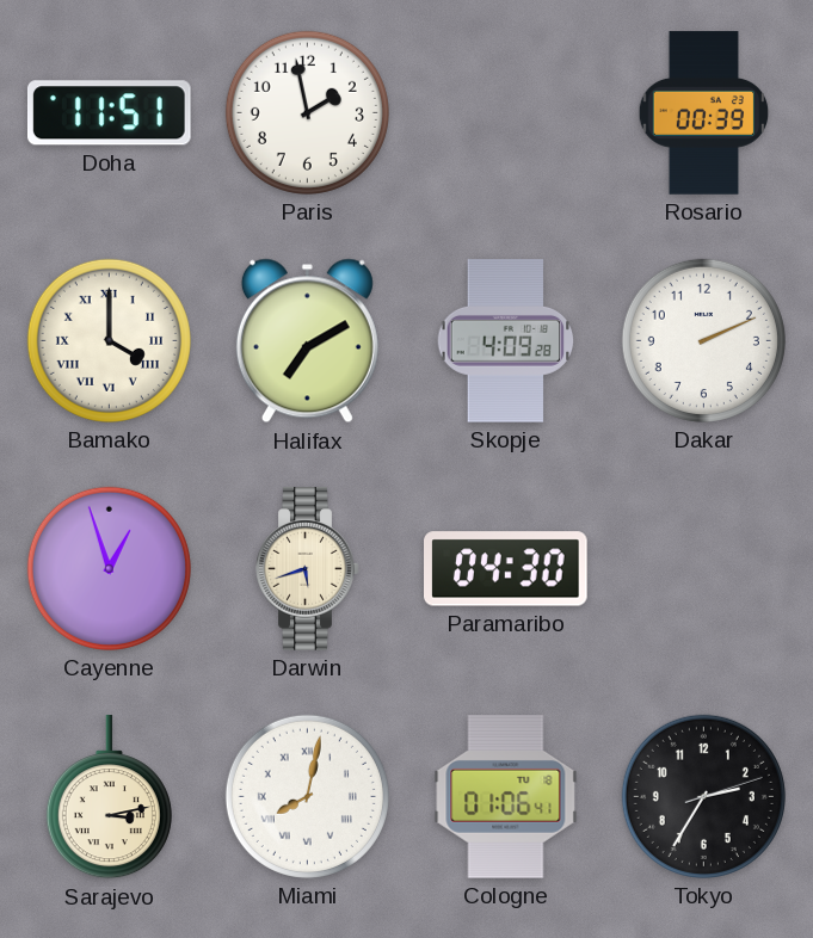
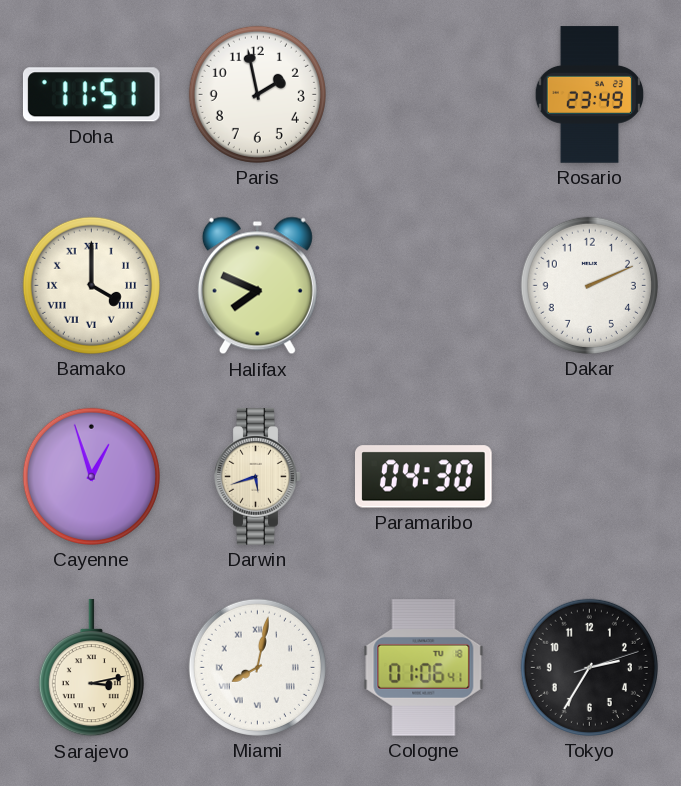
Rosario: 00:39 -> 23:49 (590, 95)
Halifax: 7:10 -> 7:49 (257, 286)
Skopje: 4:09 -> none (506, 341)
